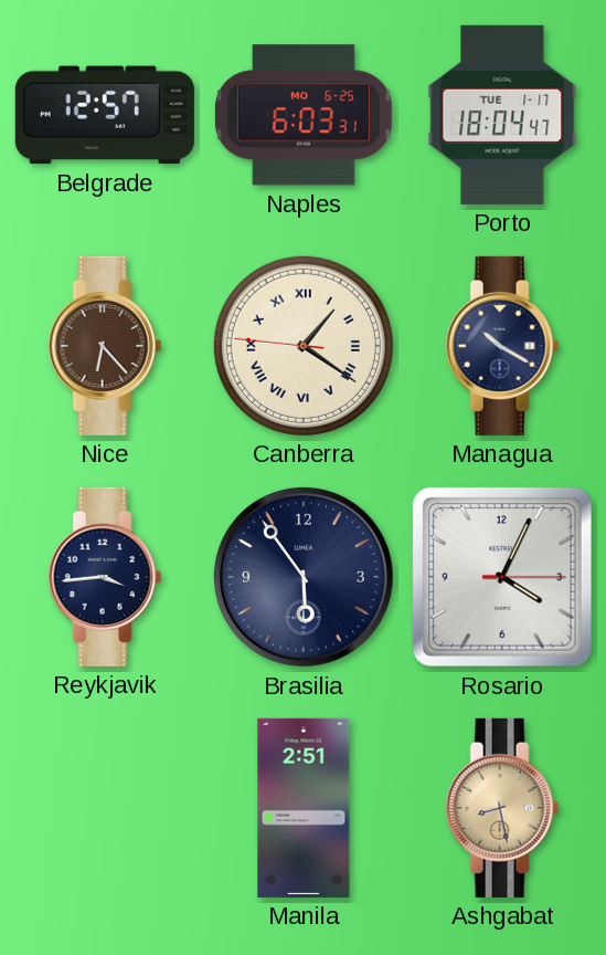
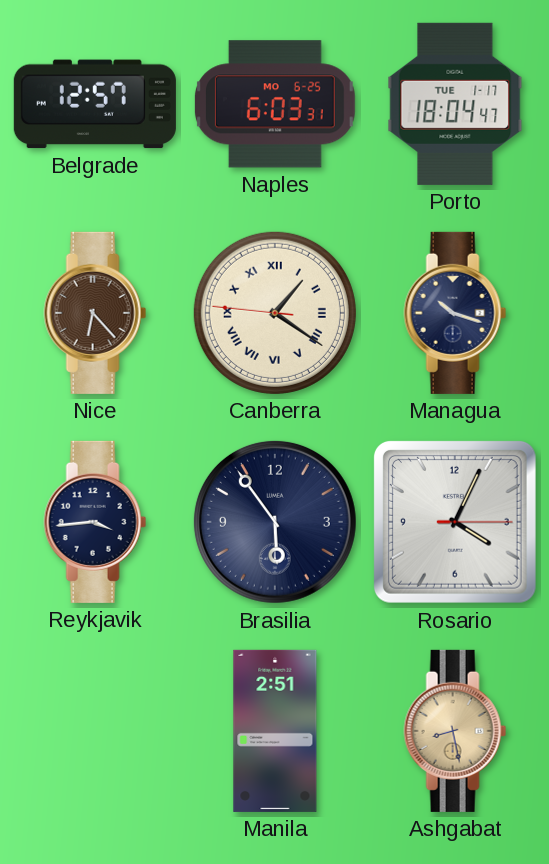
Managua: 10:20 -> 10:18 (455, 313)
